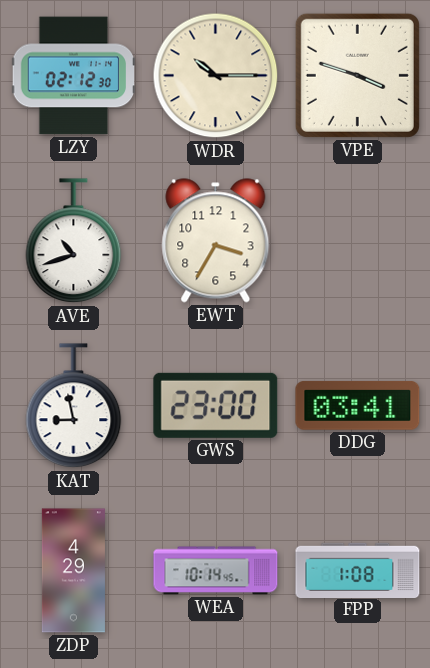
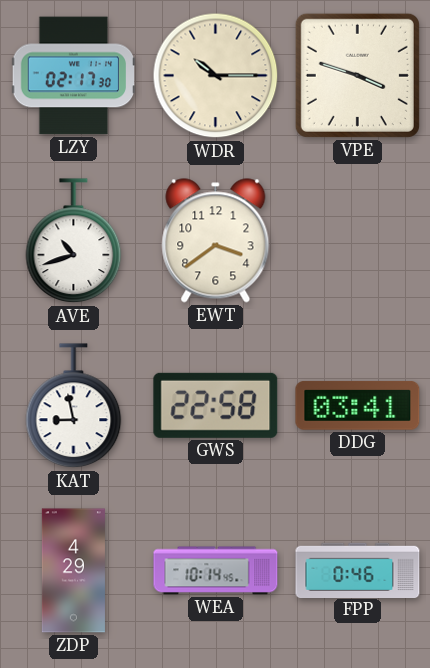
LZY: 02:12 -> 02:17 (74, 76)
EWT: 3:35 -> 3:39 (216, 241)
GWS: 23:00 -> 22:58 (216, 405)
FPP: 1:08 -> 0:46 (358, 570)
